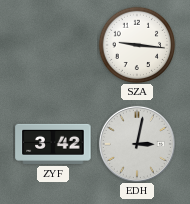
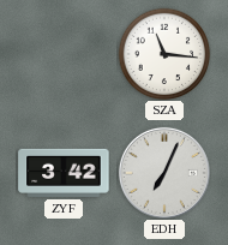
SZA: 9:16 -> 11:16 (164, 54)
EDH: 3:02 -> 7:04 (164, 173)
